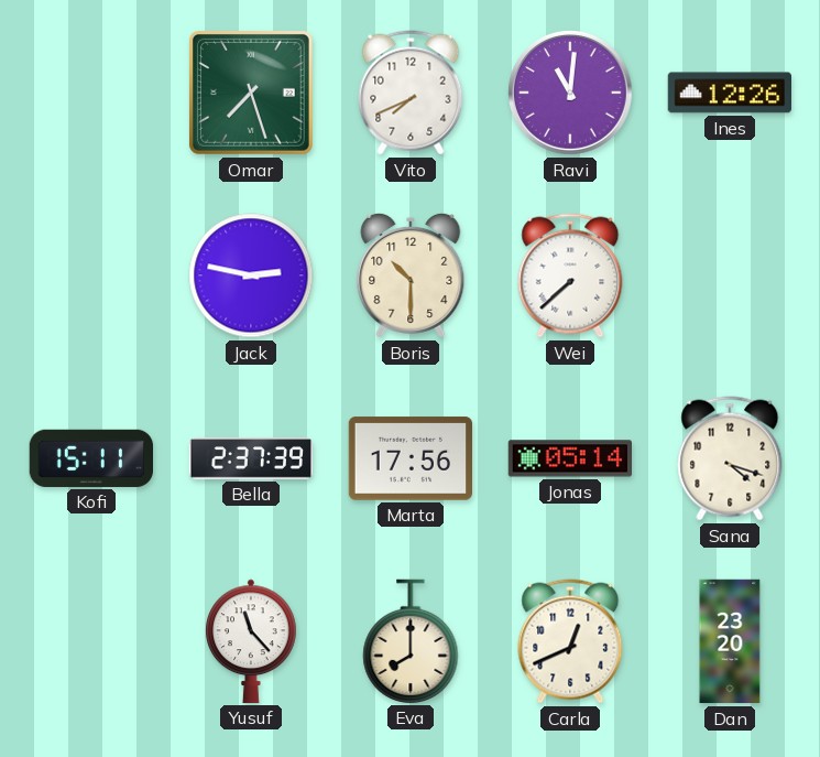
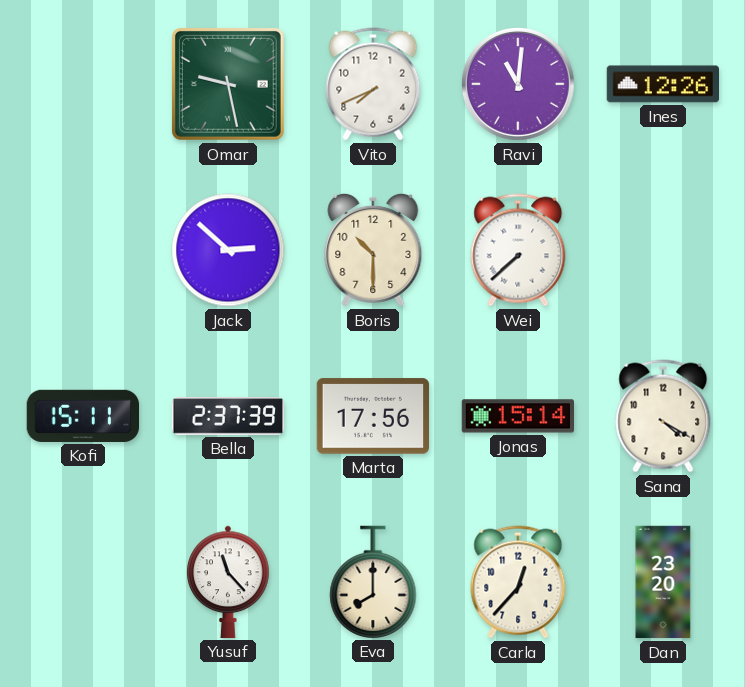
Omar: 7:27 -> 9:28 (228, 84)
Jack: 2:47 -> 2:52 (228, 250)
Jonas: 05:14 -> 15:14 (517, 416)
Sana: 4:18 -> 4:20 (663, 416)
Carla: 12:41 -> 12:37 (518, 582)
